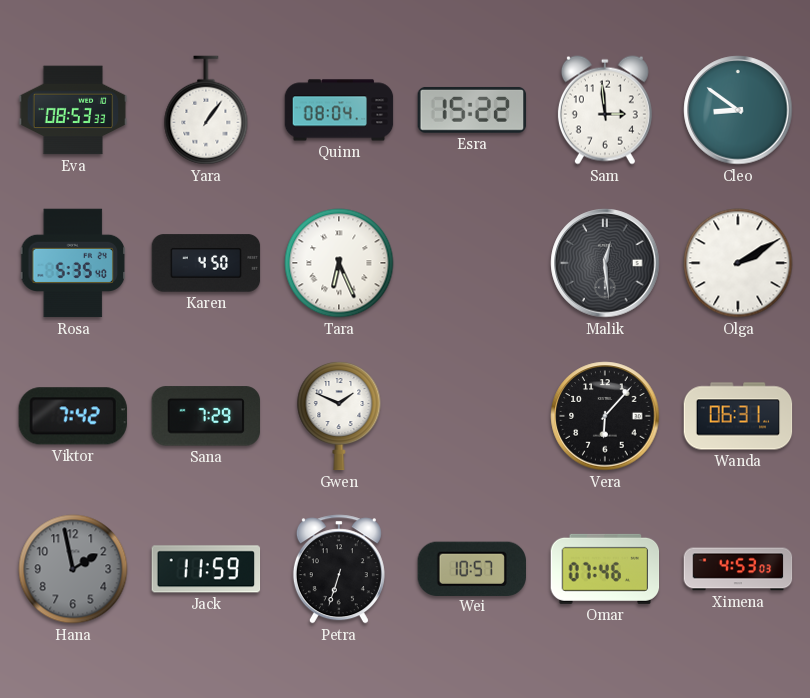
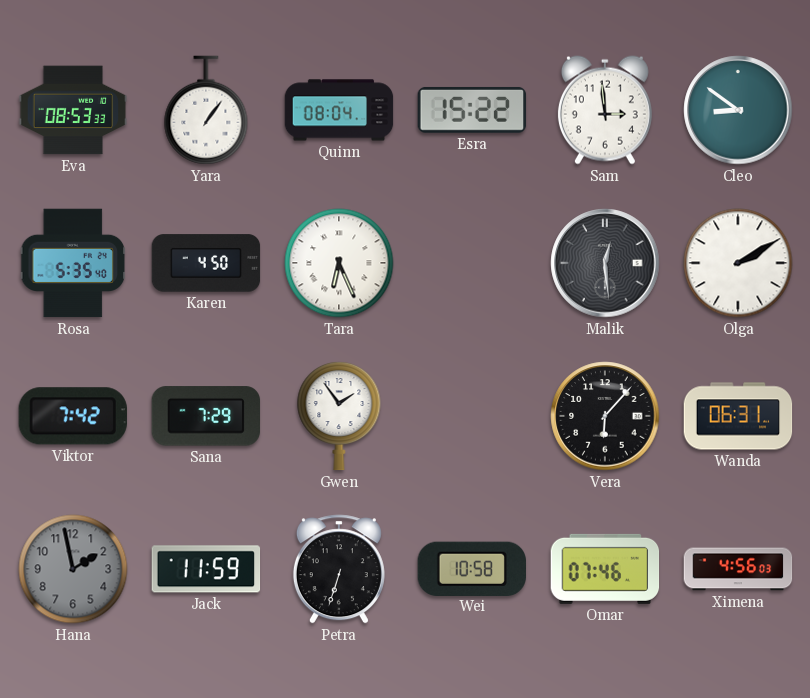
Gwen: 1:49 -> 1:54 (339, 416)
Wei: 10:57 -> 10:58 (471, 568)
Ximena: 4:53 -> 4:56 (738, 569)
